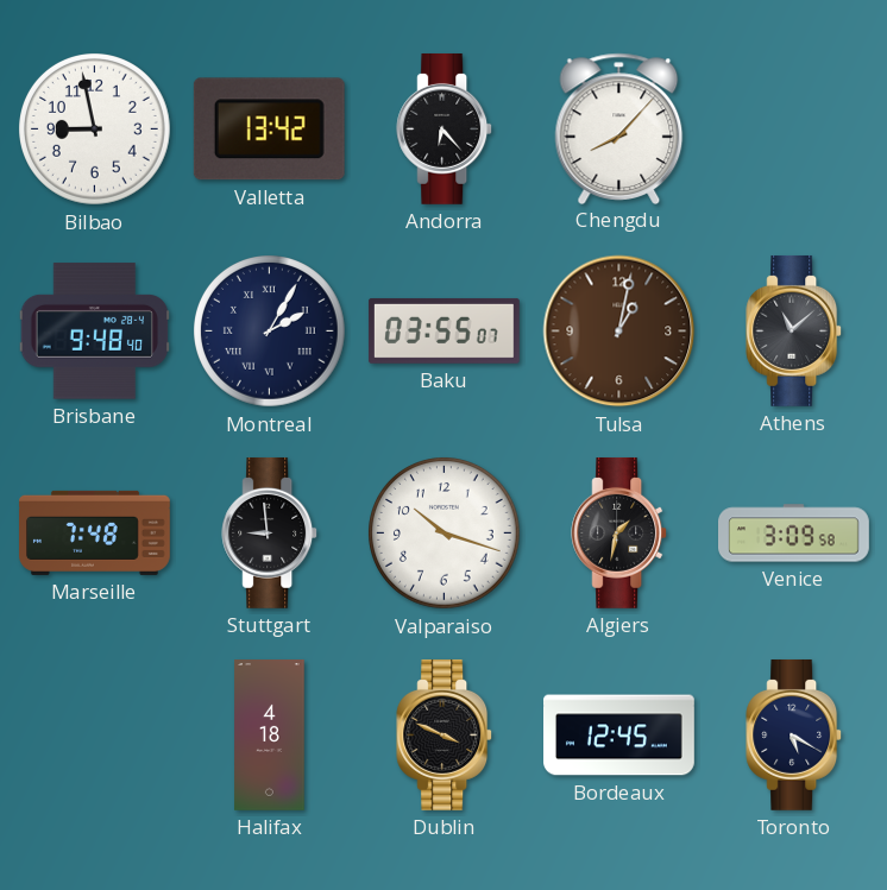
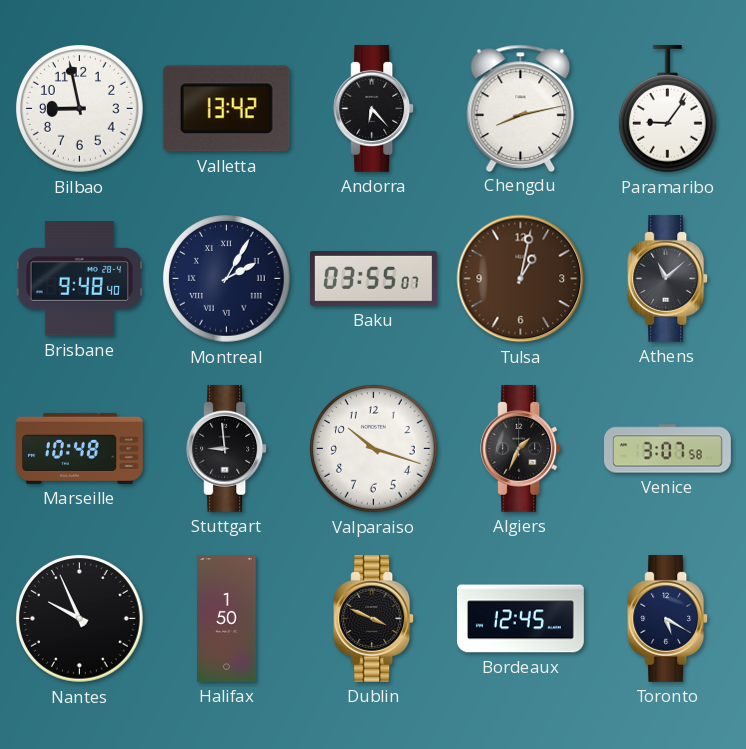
Chengdu: 8:07 -> 8:13 (521, 108)
Paramaribo: none -> 9:06 (667, 109)
Marseille: 7:48 -> 10:48 (80, 448)
Algiers: 1:32 -> 1:34 (521, 448)
Venice: 3:09 -> 3:07 (668, 449)
Nantes: none -> 9:56 (80, 619)
Halifax: 4:18 -> 1:50 (227, 619)
